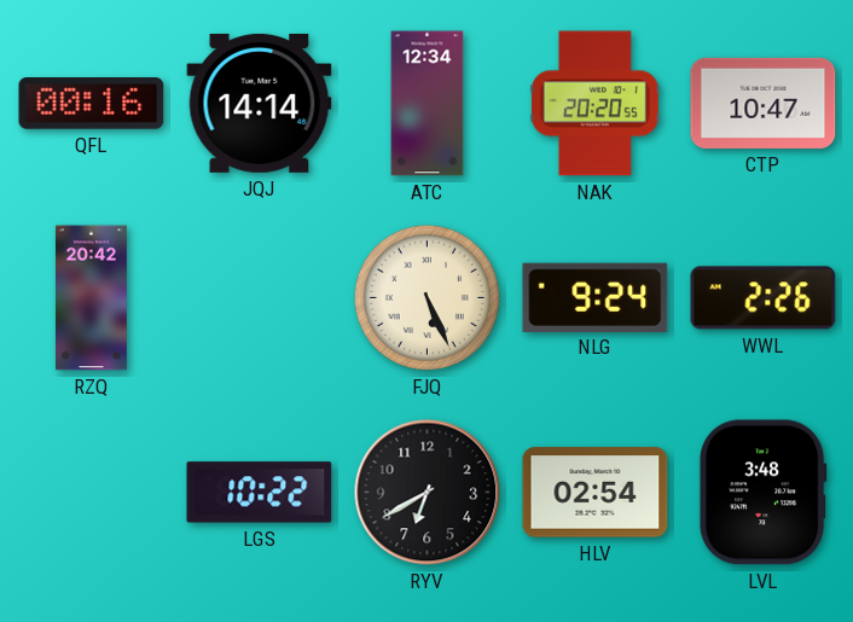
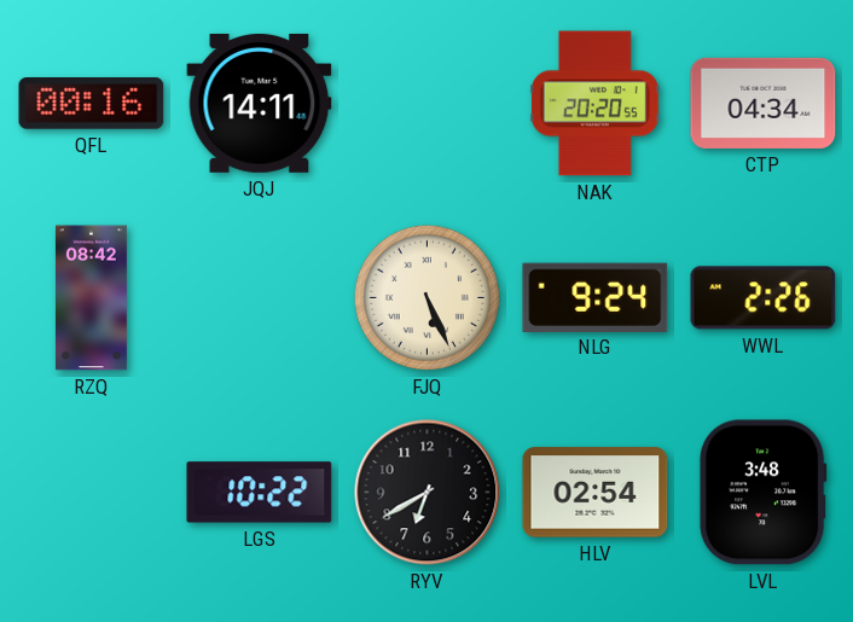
JQJ: 14:14 -> 14:11 (260, 103)
ATC: 12:34 -> none (428, 104)
CTP: 10:47 -> 04:34 (764, 103)
RZQ: 20:42 -> 08:42 (91, 298)
